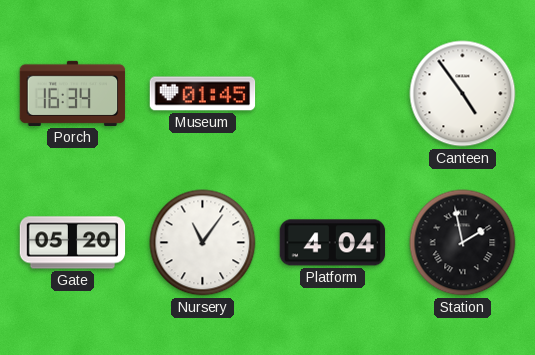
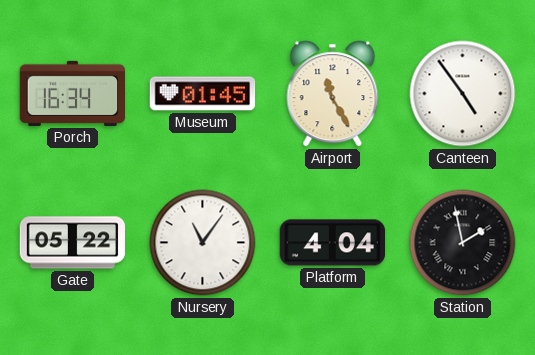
Airport: none -> 11:25 (333, 94)
Gate: 05:20 -> 05:22 (73, 243)
